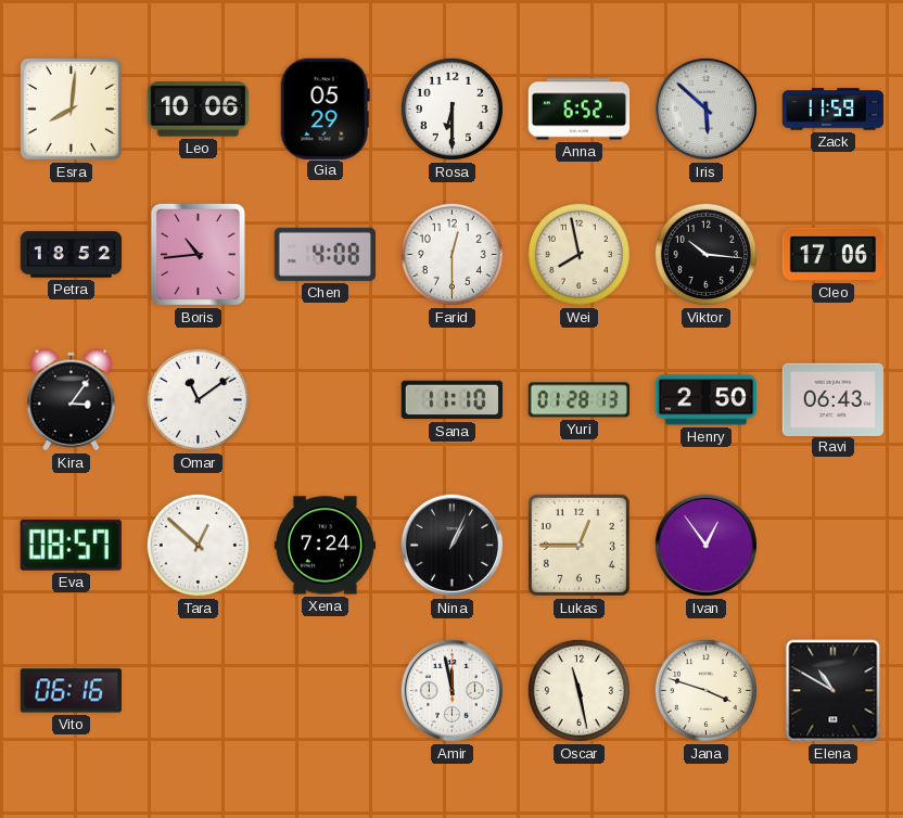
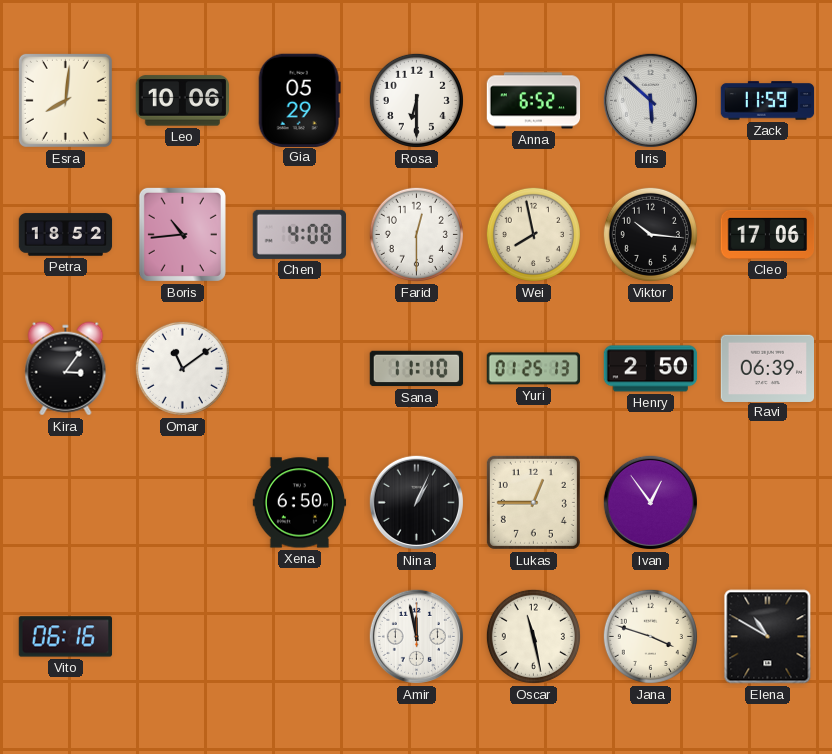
Yuri: 01:28 -> 01:25 (534, 369)
Ravi: 06:43 -> 06:39 (768, 368)
Eva: 08:57 -> none (71, 545)
Tara: 12:52 -> none (198, 545)
Xena: 7:24 -> 6:50 (300, 503)
